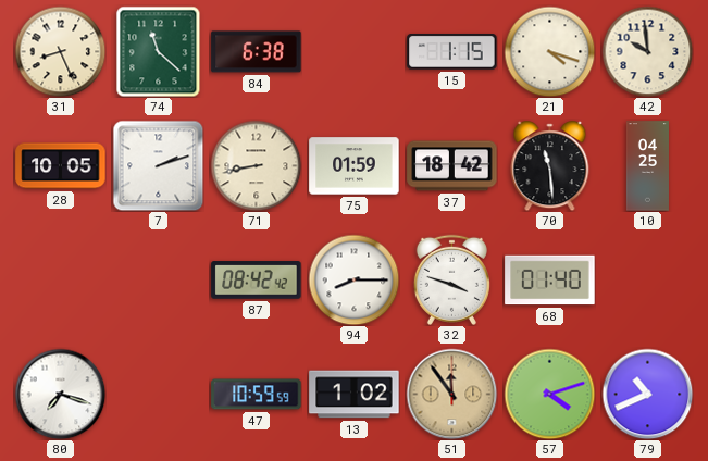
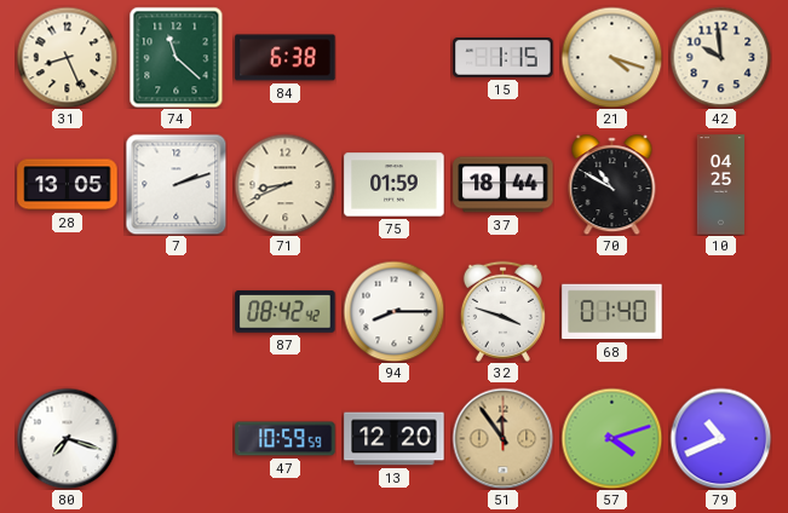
28: 10:05 -> 13:05 (68, 185)
71: 8:43 -> 8:41 (284, 184)
37: 18:42 -> 18:44 (504, 185)
70: 11:29 -> 10:50 (612, 185)
13: 1:02 -> 12:20 (395, 439)
